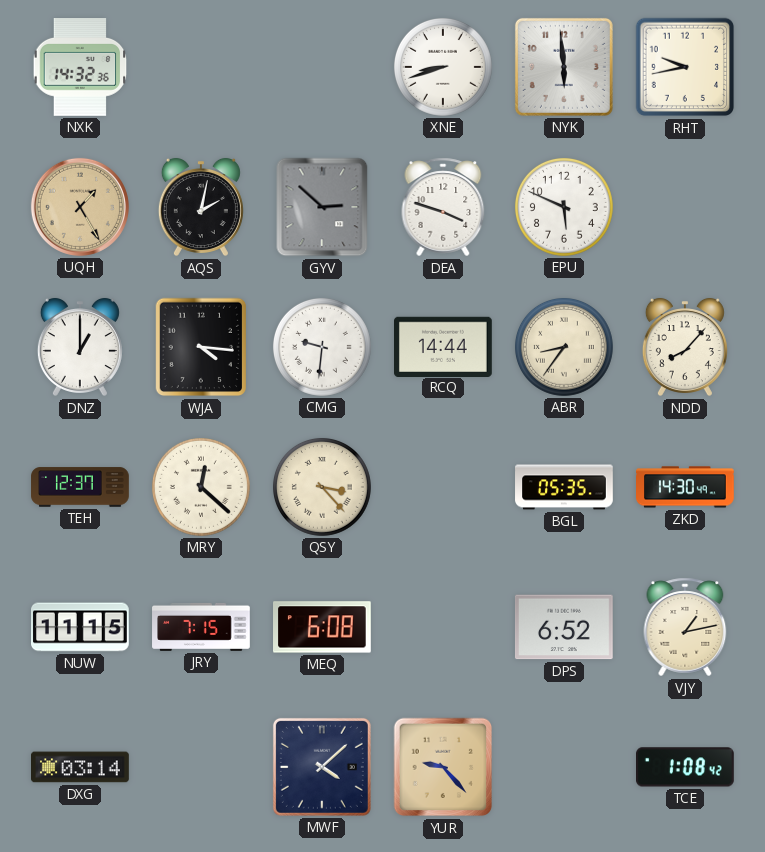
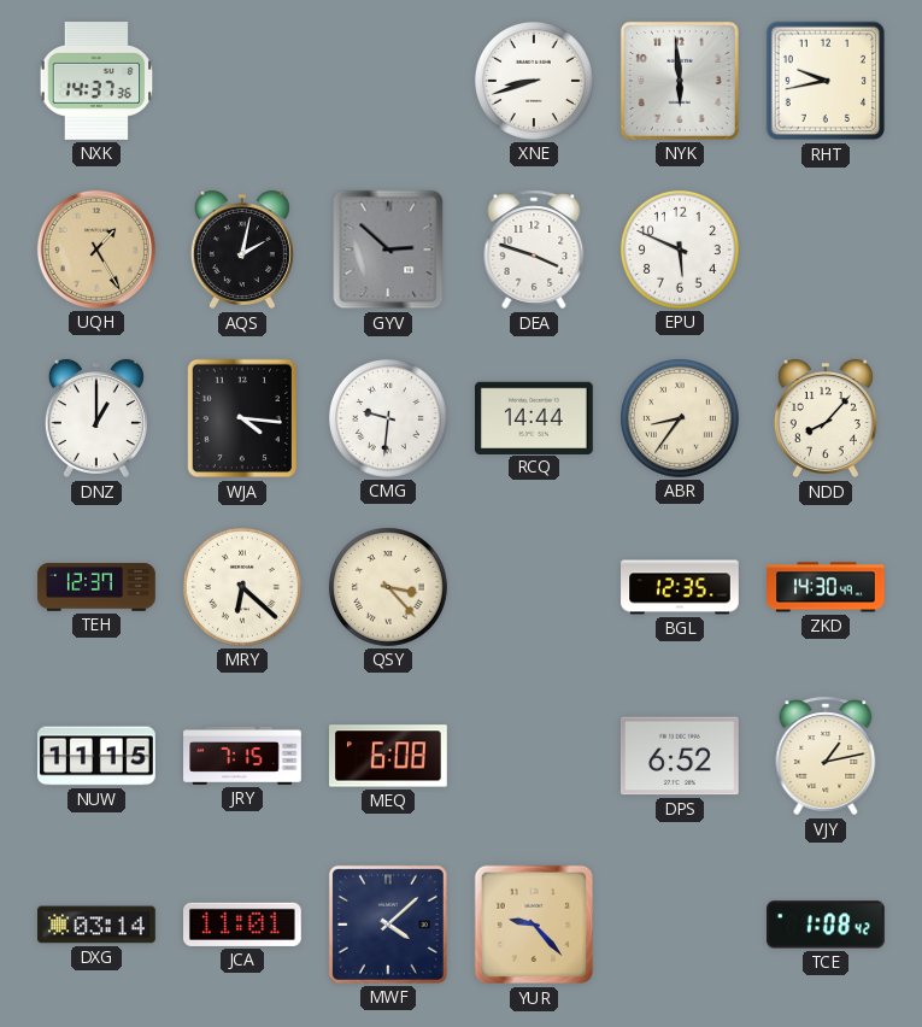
NXK: 14:32 -> 14:37 (96, 82)
MRY: 12:22 -> 6:22 (242, 587)
BGL: 05:35 -> 12:35 (680, 587)
JCA: none -> 11:01 (243, 925)
